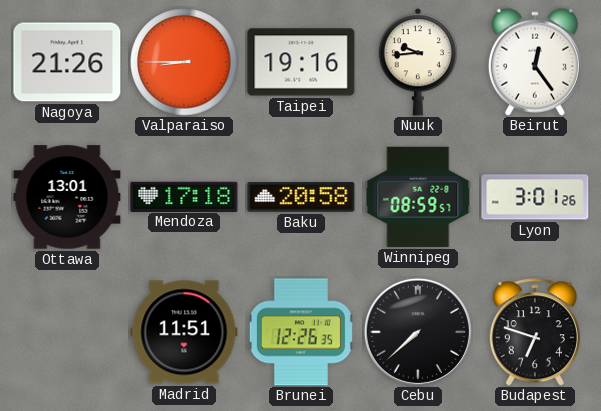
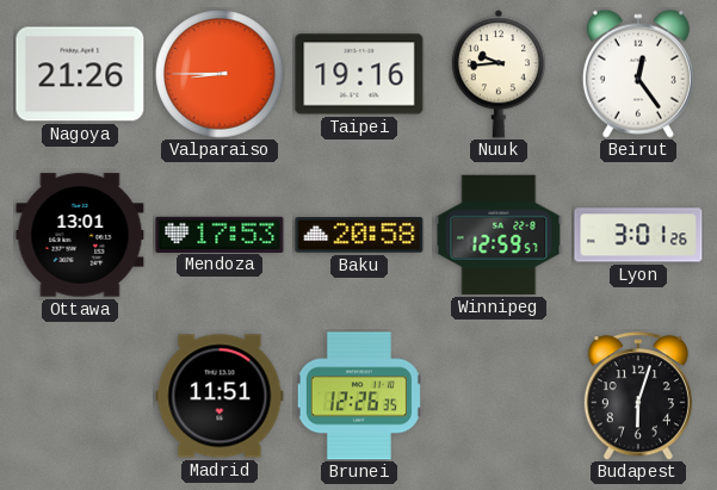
Mendoza: 17:18 -> 17:53 (220, 234)
Winnipeg: 08:59 -> 12:59 (499, 235)
Cebu: 7:38 -> none (418, 332)
Budapest: 6:48 -> 6:03 (638, 396)
